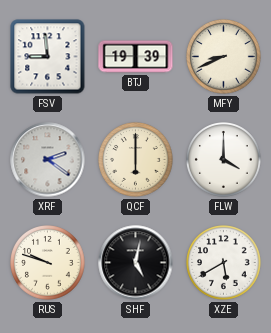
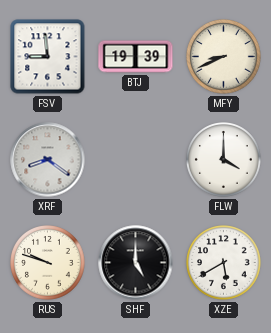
XRF: 2:21 -> 8:21 (48, 160)
QCF: 6:00 -> none (136, 160)
SHF: 5:02 -> 5:00 (136, 263)
